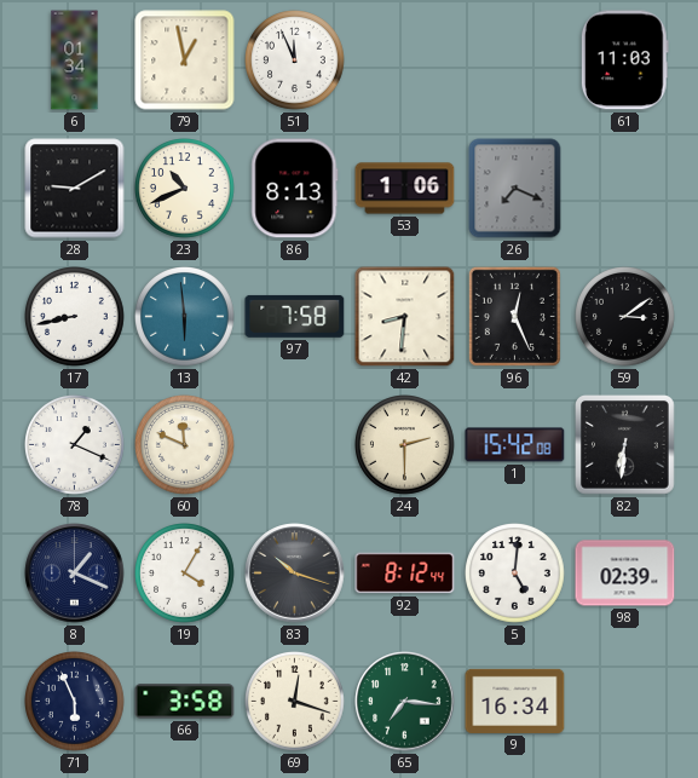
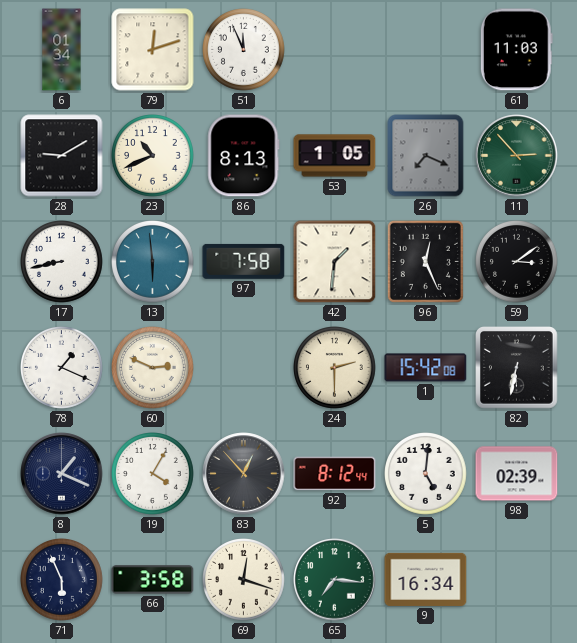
79: 12:58 -> 12:12 (153, 50)
53: 1:06 -> 1:05 (335, 156)
11: none -> 2:53 (517, 156)
42: 8:31 -> 1:31 (335, 262)
60: 11:49 -> 2:49 (153, 368)
82: 6:31 -> 6:32 (517, 368)
83: 10:18 -> 12:53 (244, 474)
